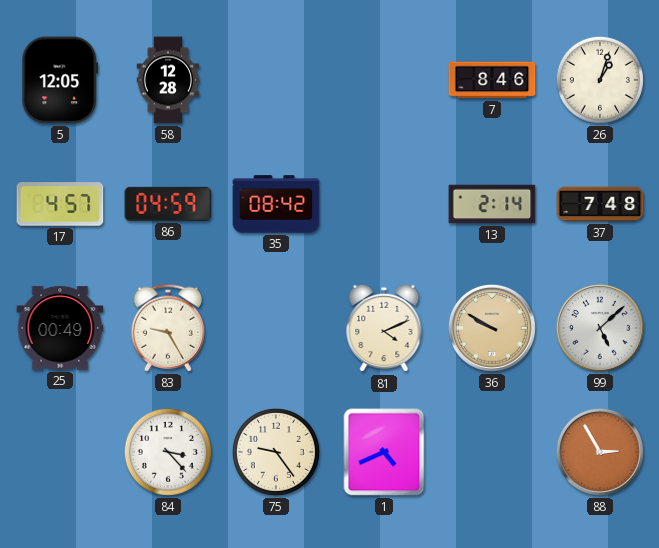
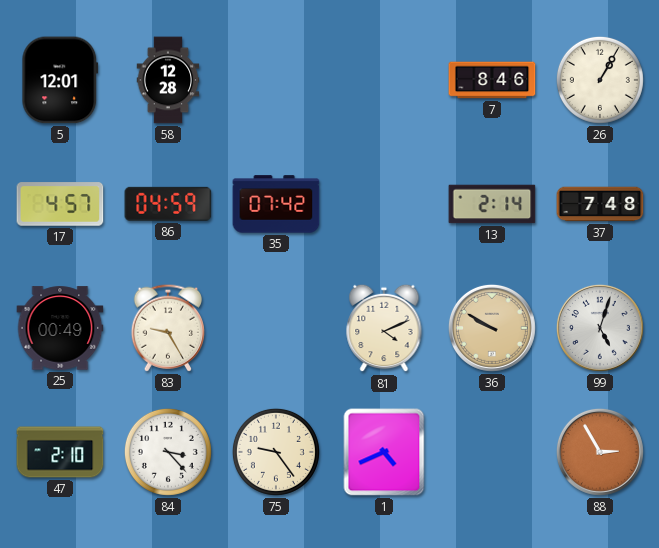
5: 12:05 -> 12:01 (60, 80)
26: 1:03 -> 1:05 (600, 80)
35: 08:42 -> 07:42 (276, 204)
99: 5:08 -> 5:03 (600, 328)
47: none -> 2:10 (60, 452)
